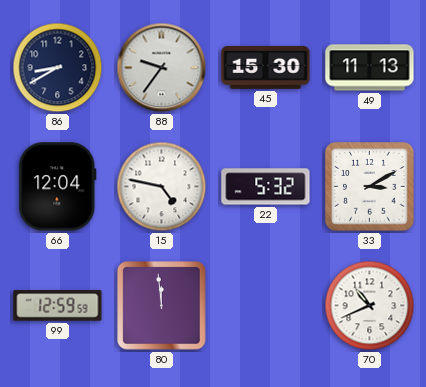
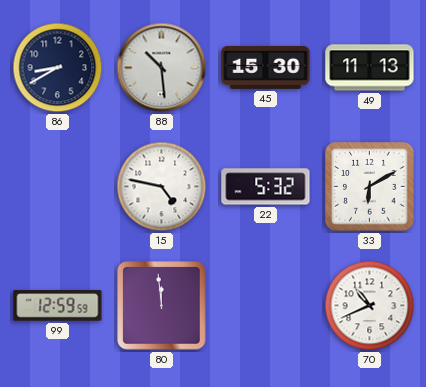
88: 9:36 -> 10:29 (162, 68)
66: 12:04 -> none (58, 187)
33: 3:10 -> 6:10 (370, 187)
